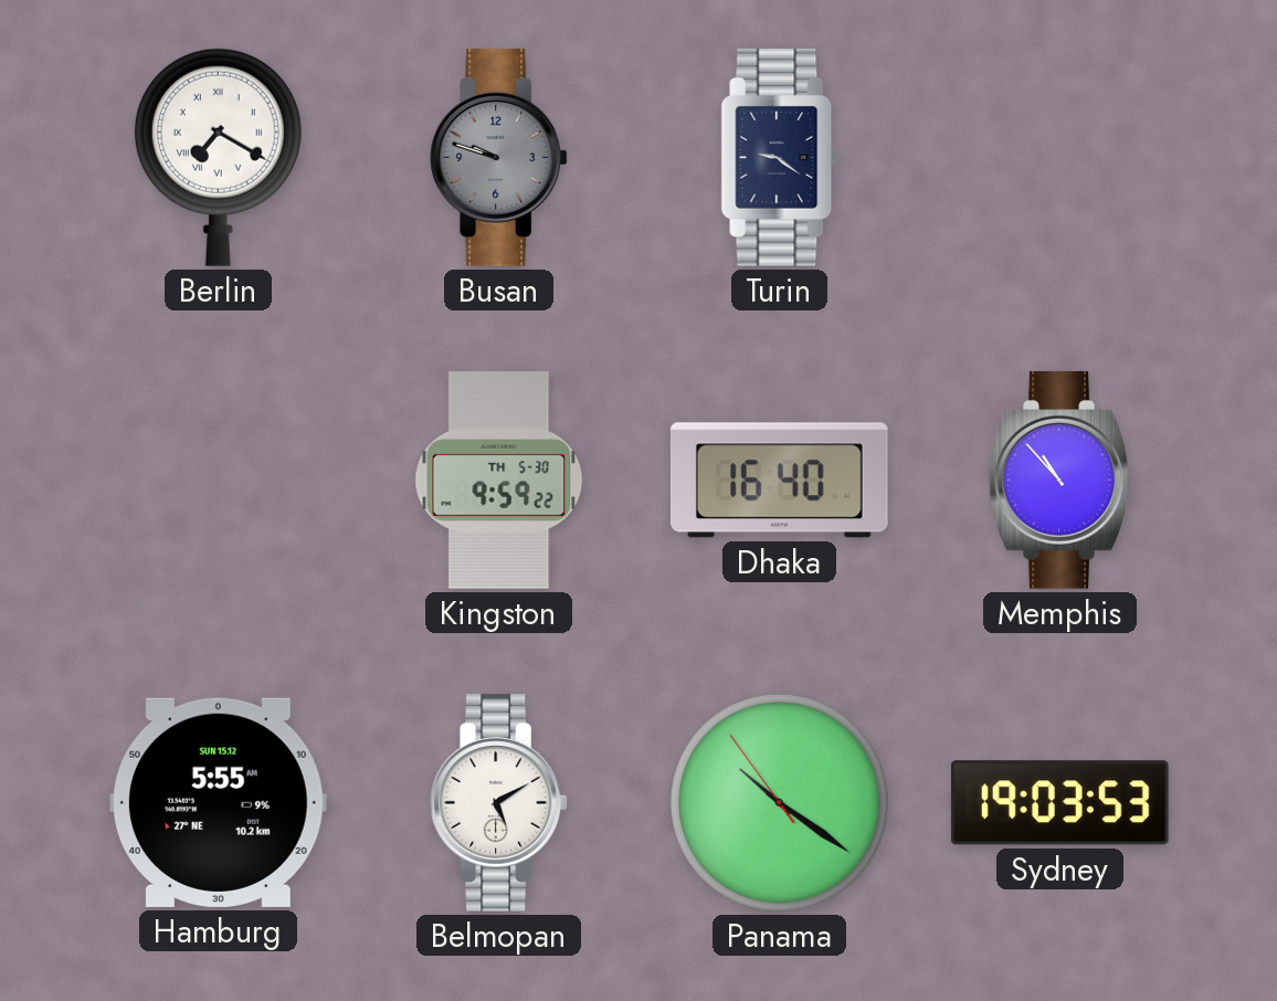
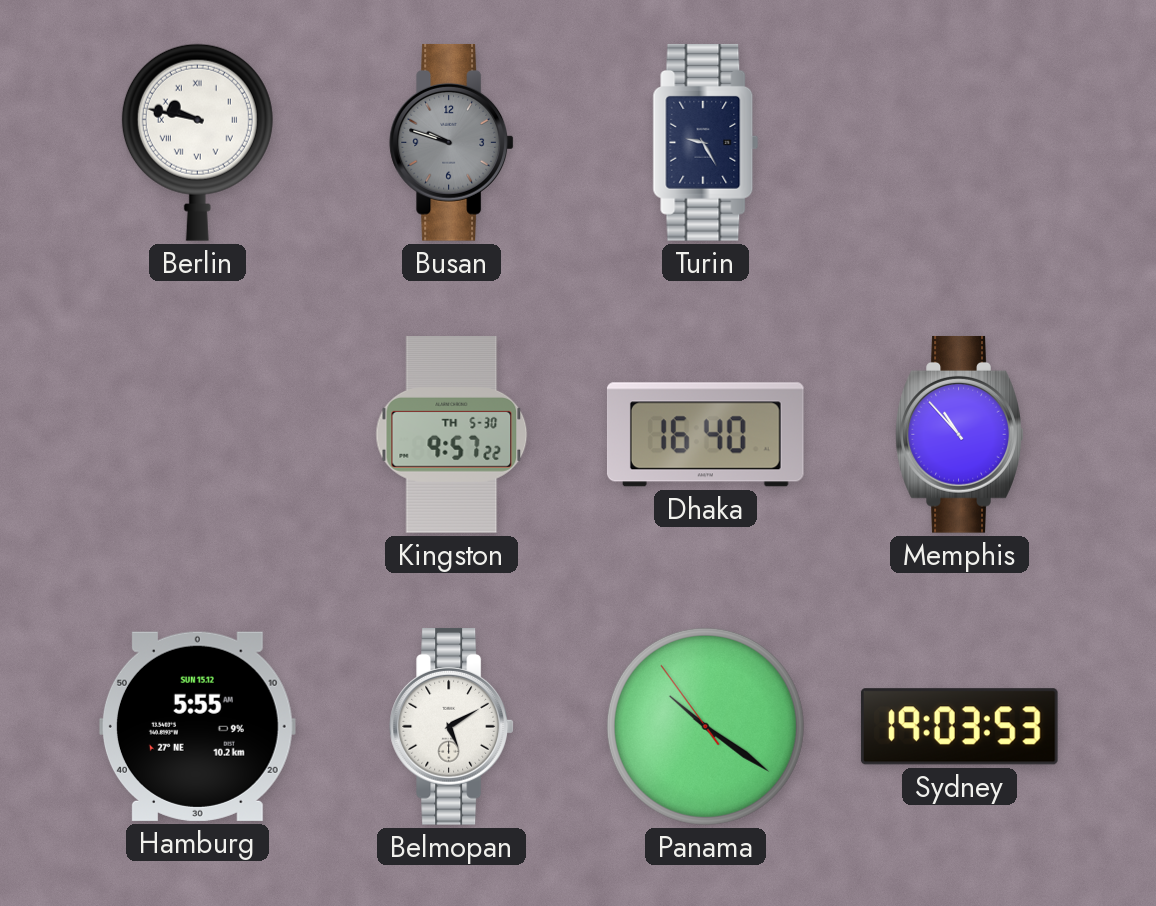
Berlin: 7:20 -> 9:47 (197, 142)
Turin: 9:21 -> 9:25 (706, 143)
Kingston: 9:59 -> 9:57 (452, 435)
